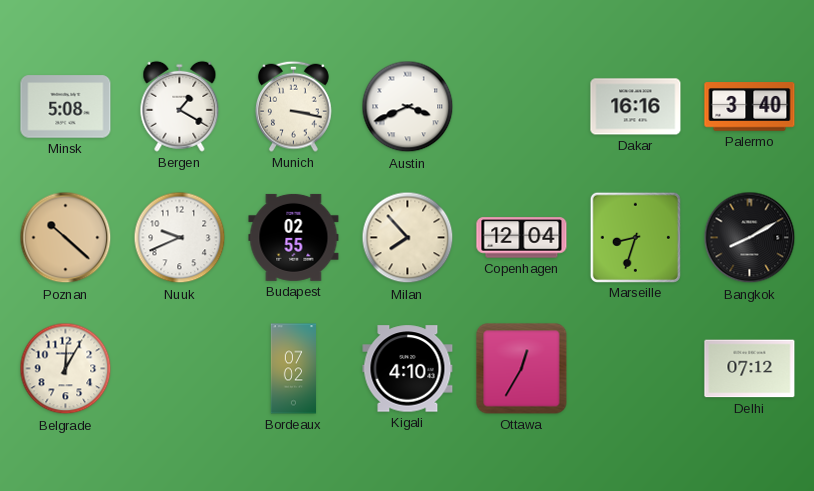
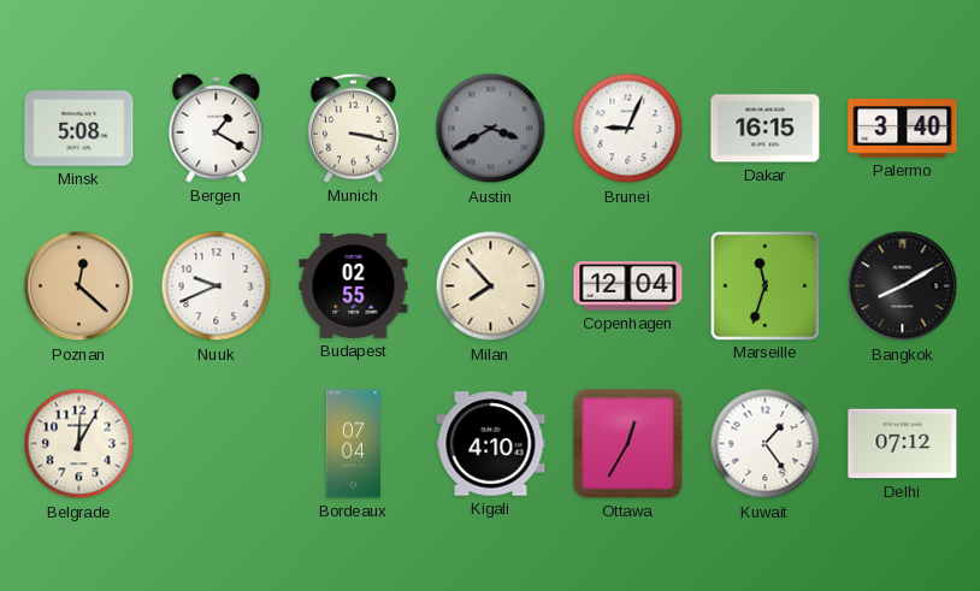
Austin: 3:41 -> 3:40 (491, 129)
Austin dial: white -> grey (491, 129)
Brunei: none -> 9:04 (628, 129)
Dakar: 16:16 -> 16:15 (766, 129)
Poznan: 10:22 -> 12:22 (79, 286)
Marseille: 8:33 -> 11:33 (764, 285)
Bordeaux: 07:02 -> 07:04 (354, 444)
Kuwait: none -> 1:24 (766, 444)
